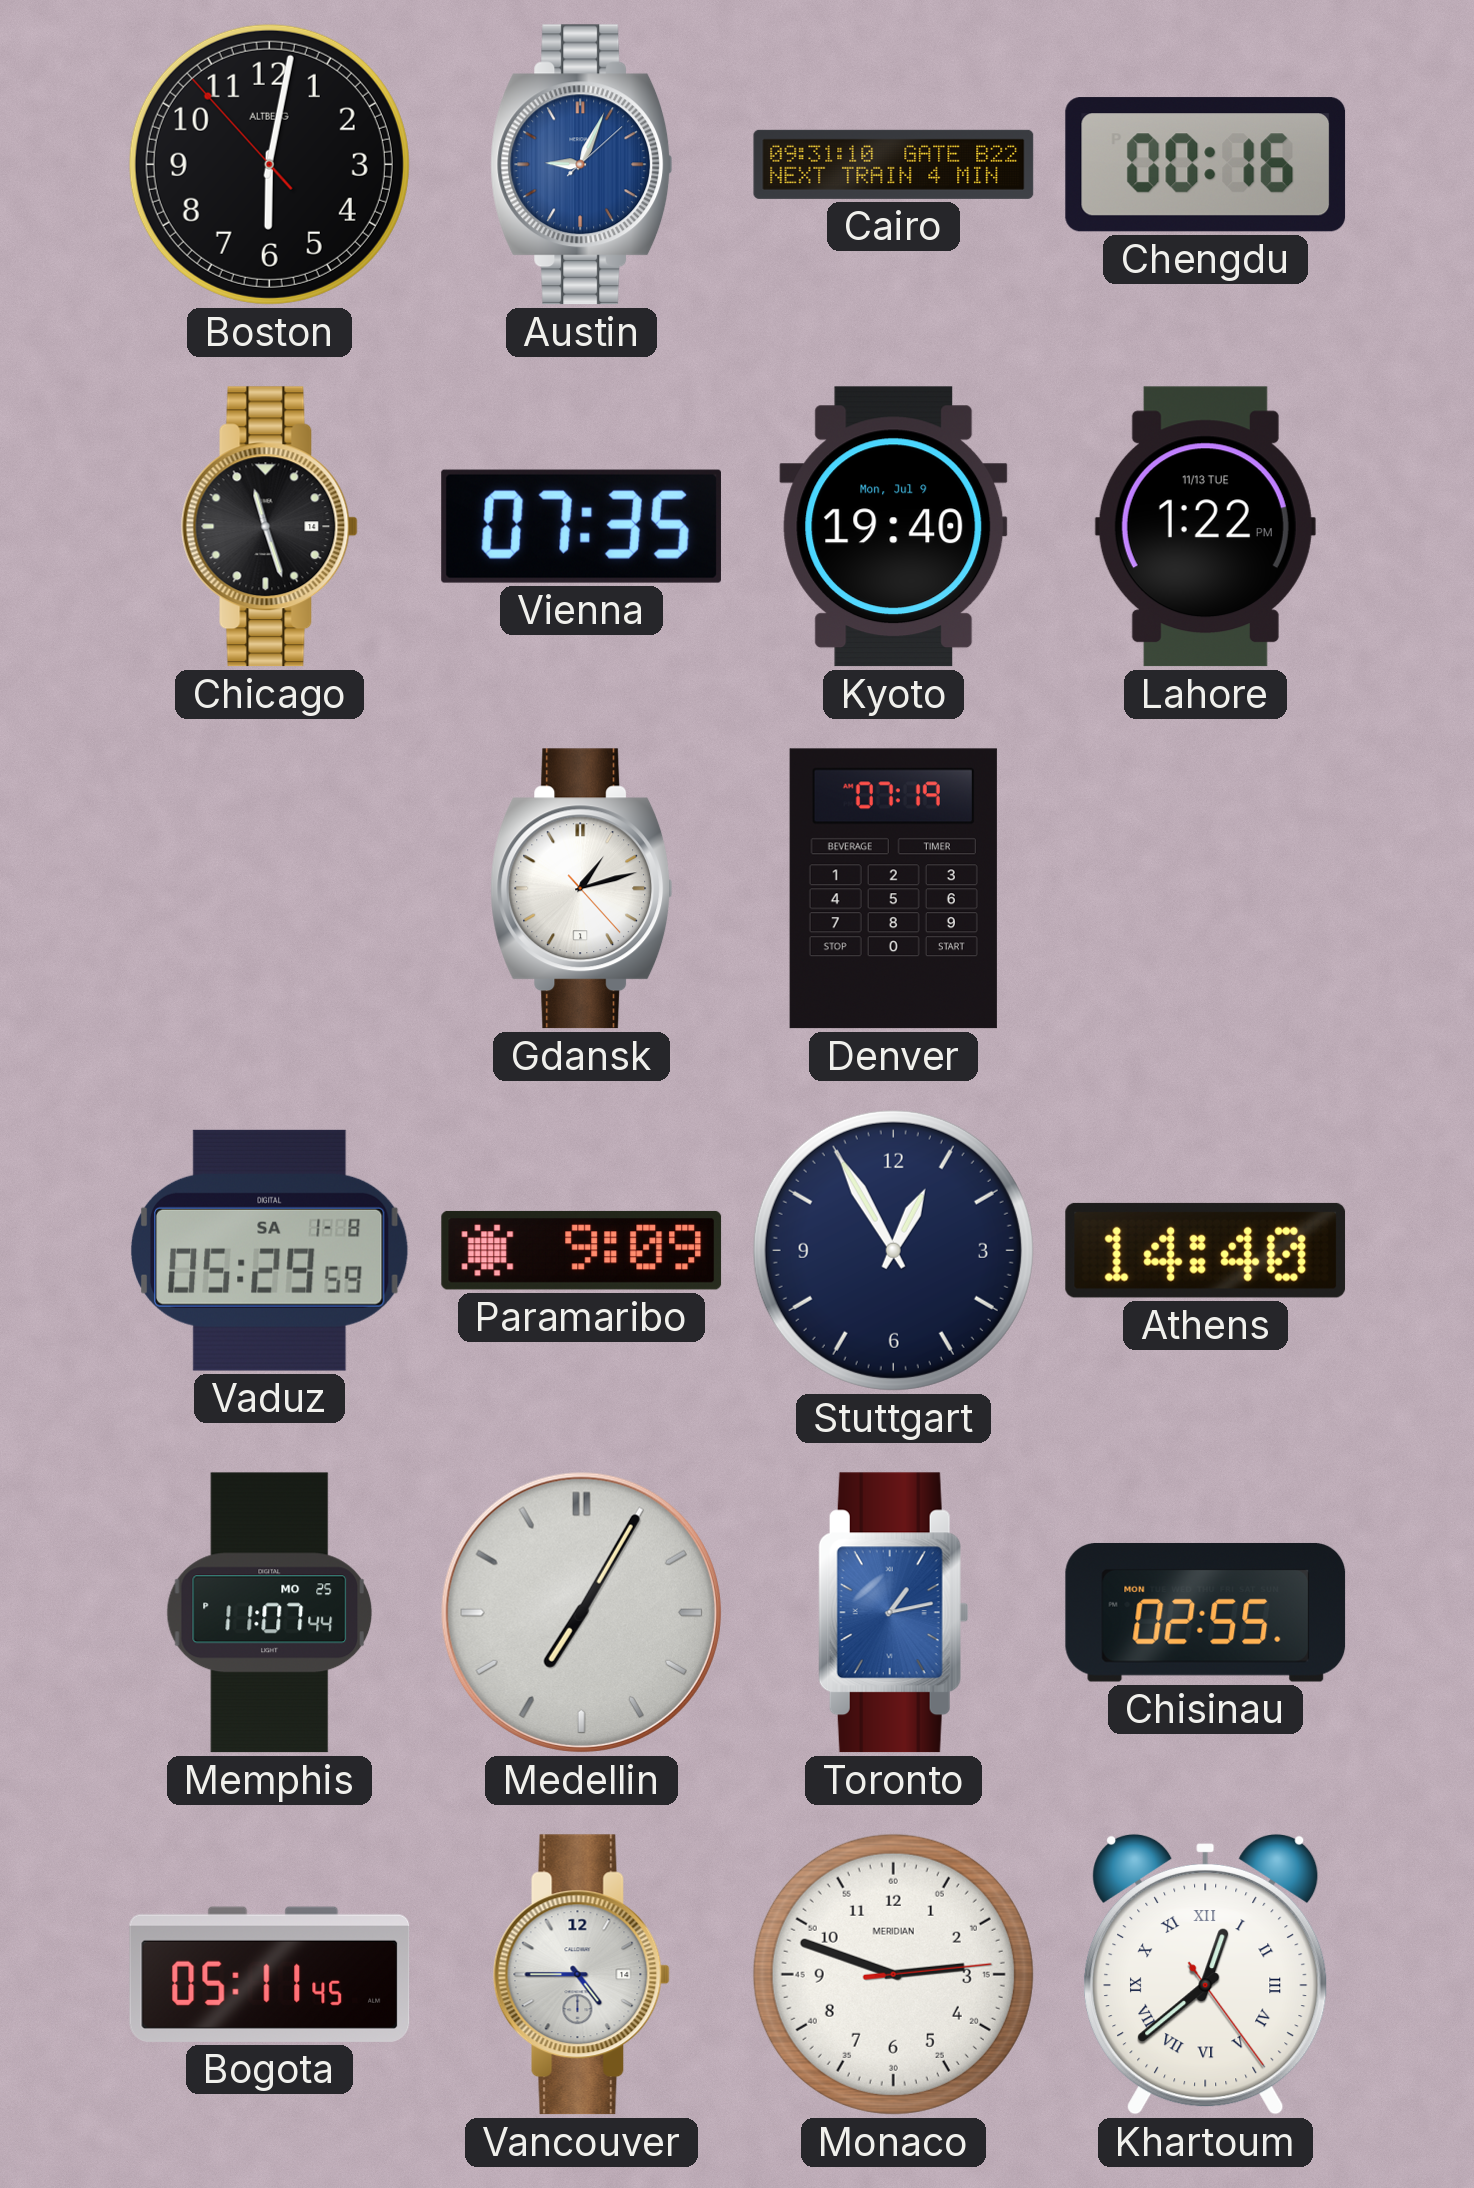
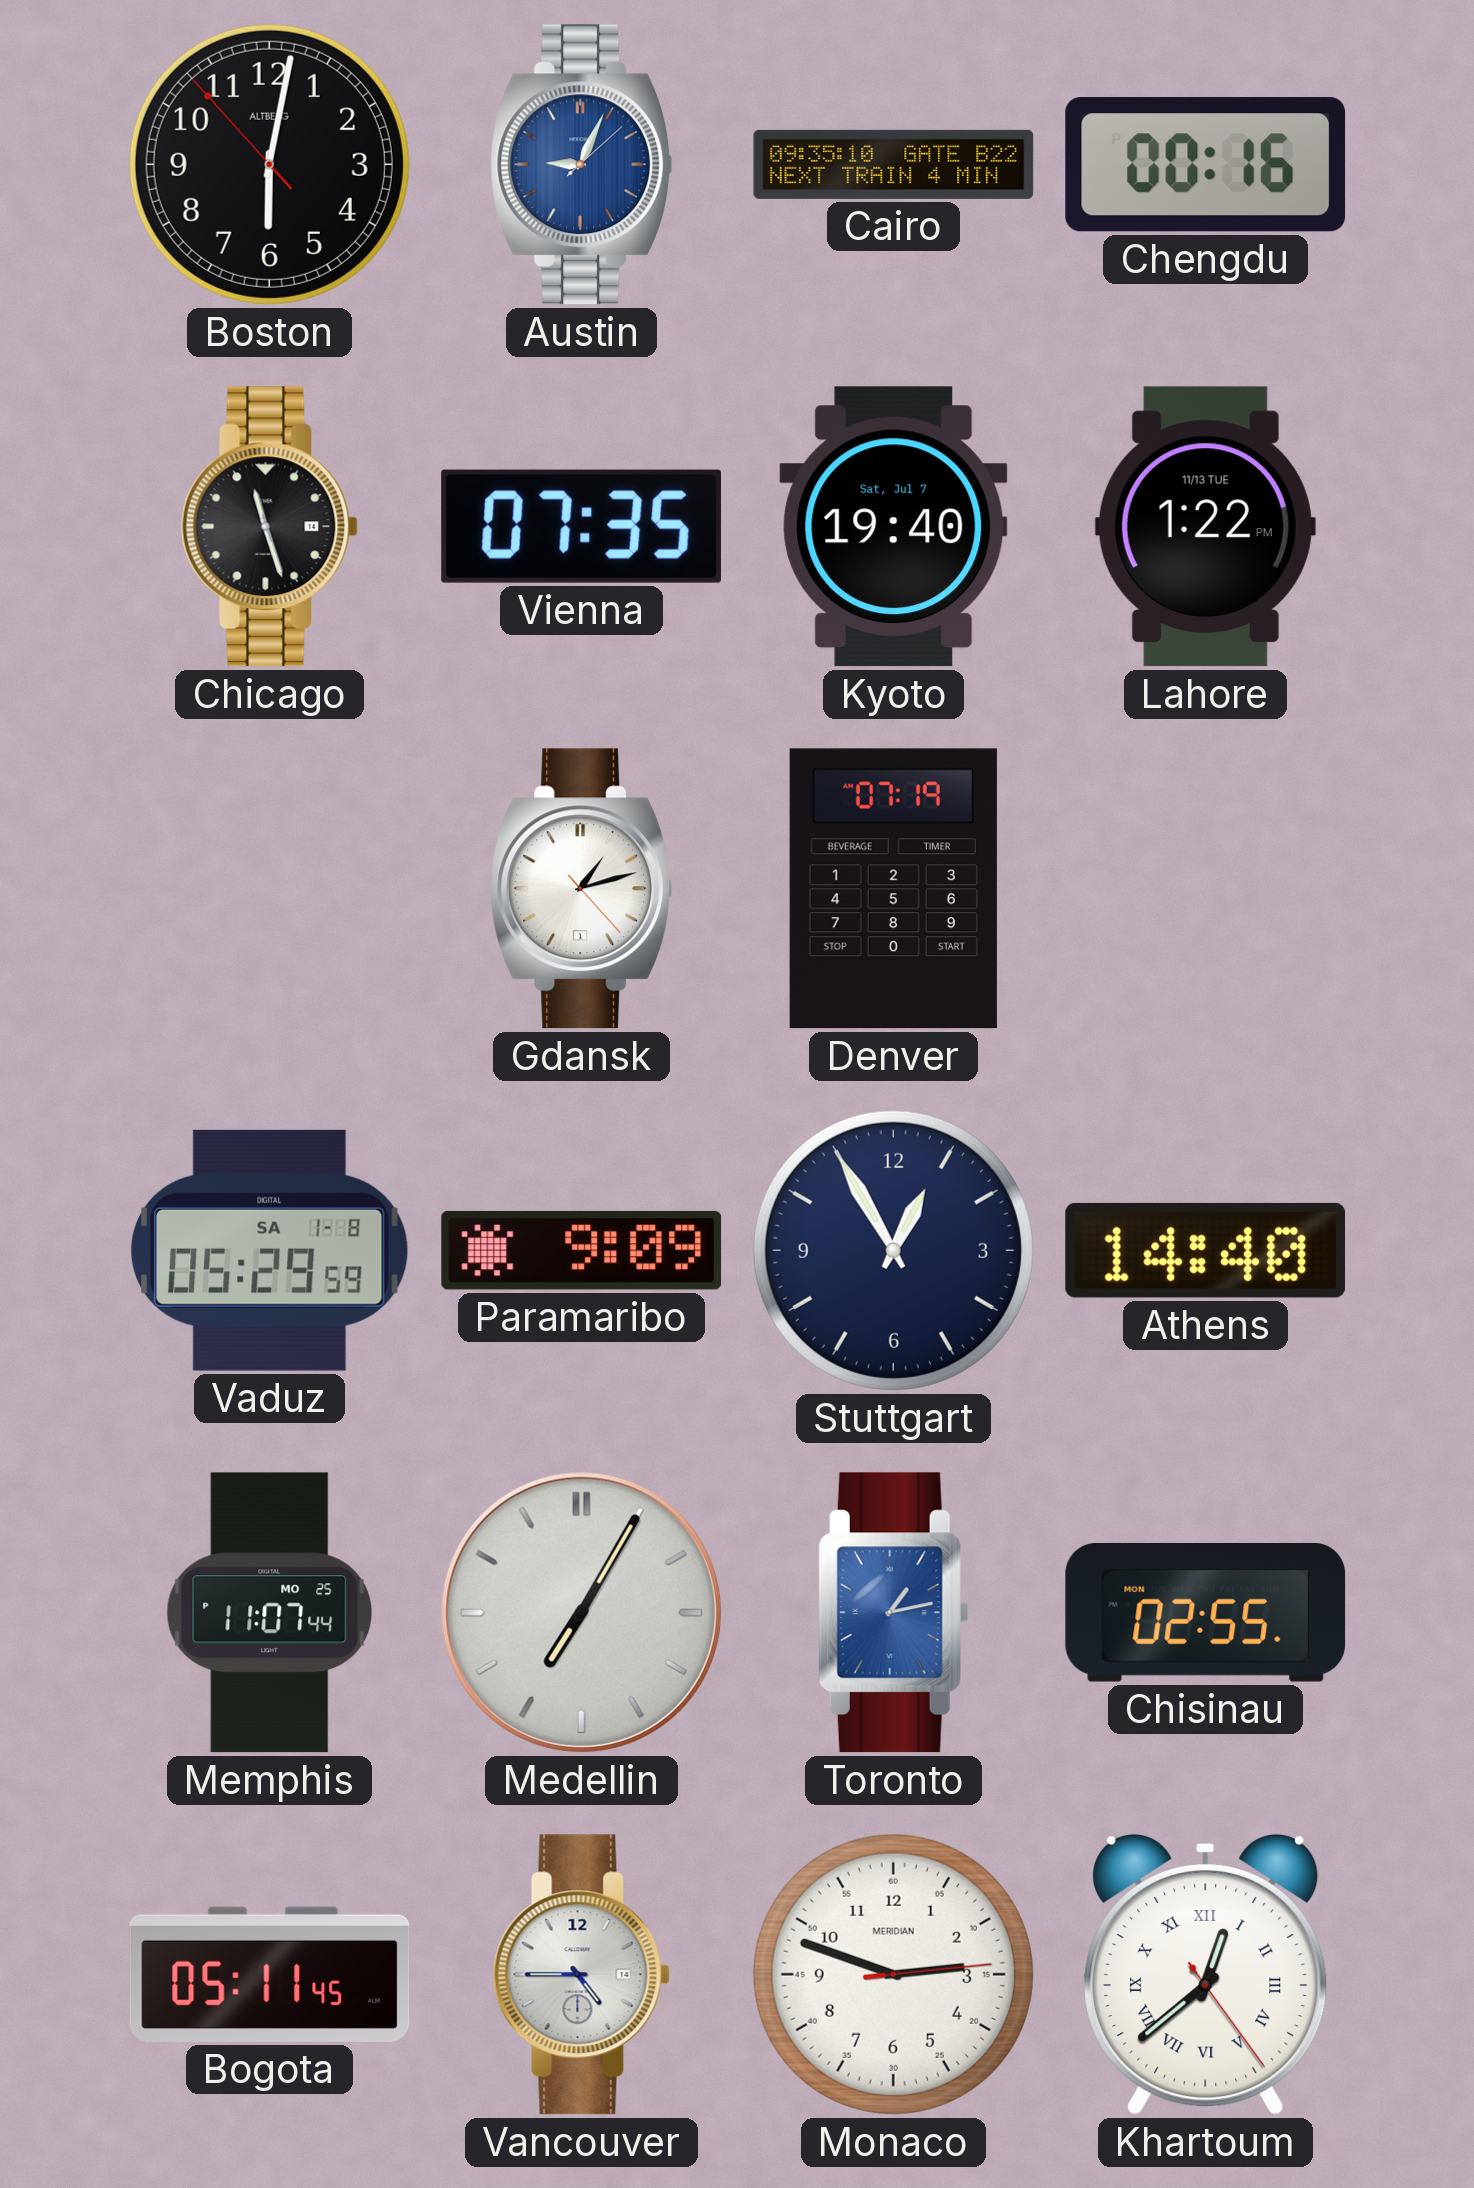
Cairo: 09:31 -> 09:35 (894, 164)
Kyoto date: Mon, Jul 9 -> Sat, Jul 7 (894, 527)
